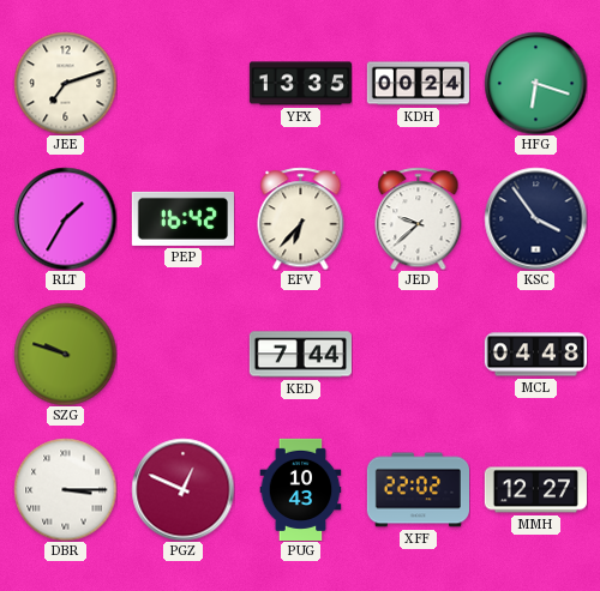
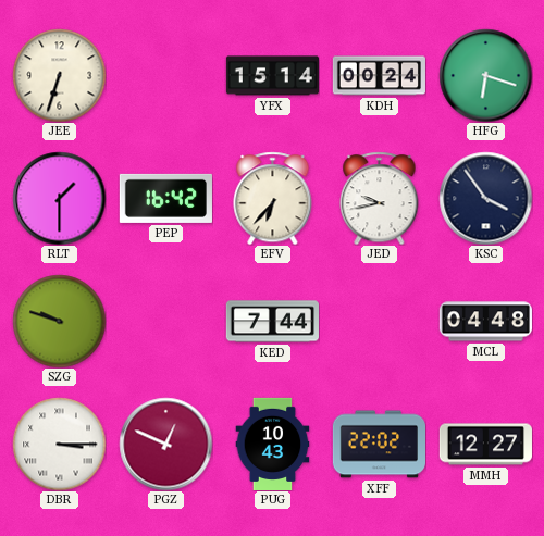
JEE: 7:12 -> 6:33 (59, 75)
YFX: 13:35 -> 15:14 (272, 76)
RLT: 1:35 -> 1:30 (59, 198)
JED: 9:38 -> 9:43 (380, 198)
